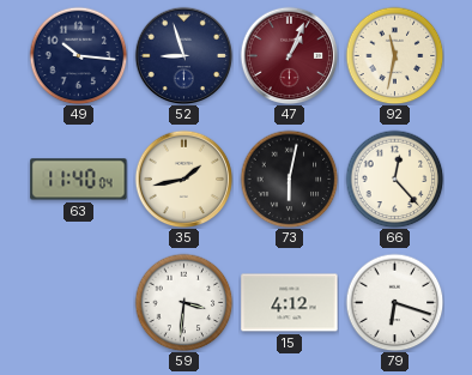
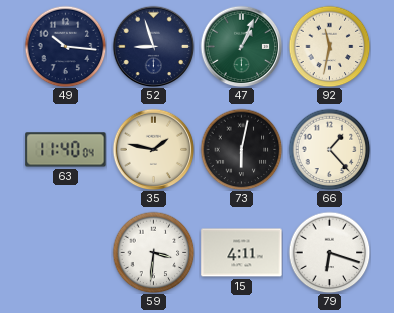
47 dial: burgundy -> green (241, 46)
35: 1:43 -> 1:47 (153, 149)
66: 12:23 -> 1:23 (329, 149)
15: 4:12 -> 4:11 (242, 253)
